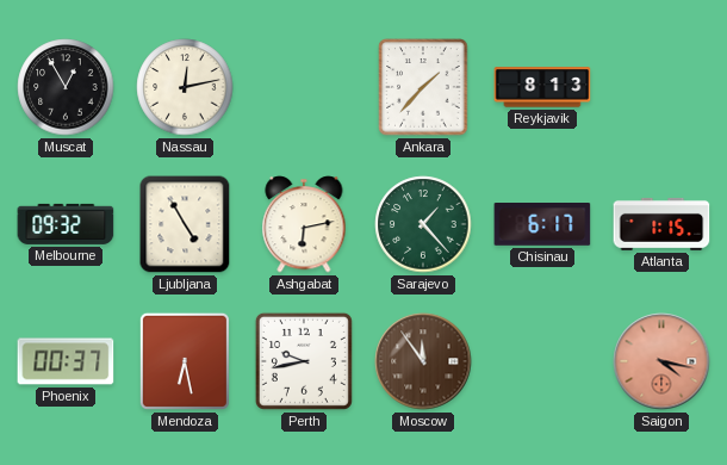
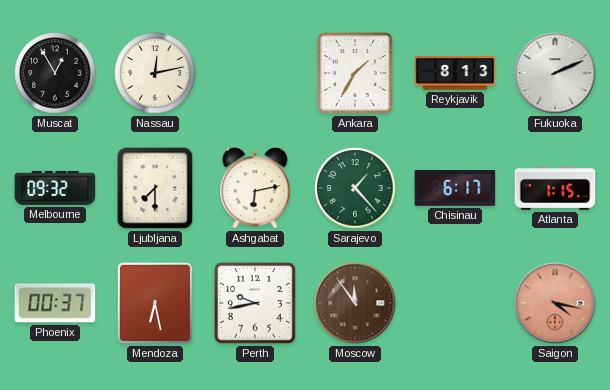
Ankara: 1:37 -> 1:35 (355, 73)
Fukuoka: none -> 2:11 (555, 73)
Ljubljana: 4:55 -> 7:30 (155, 188)
